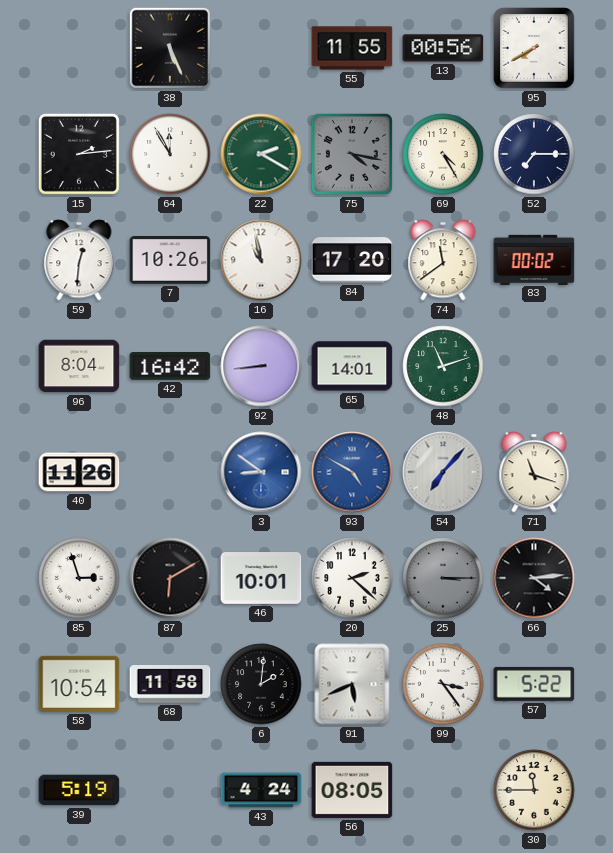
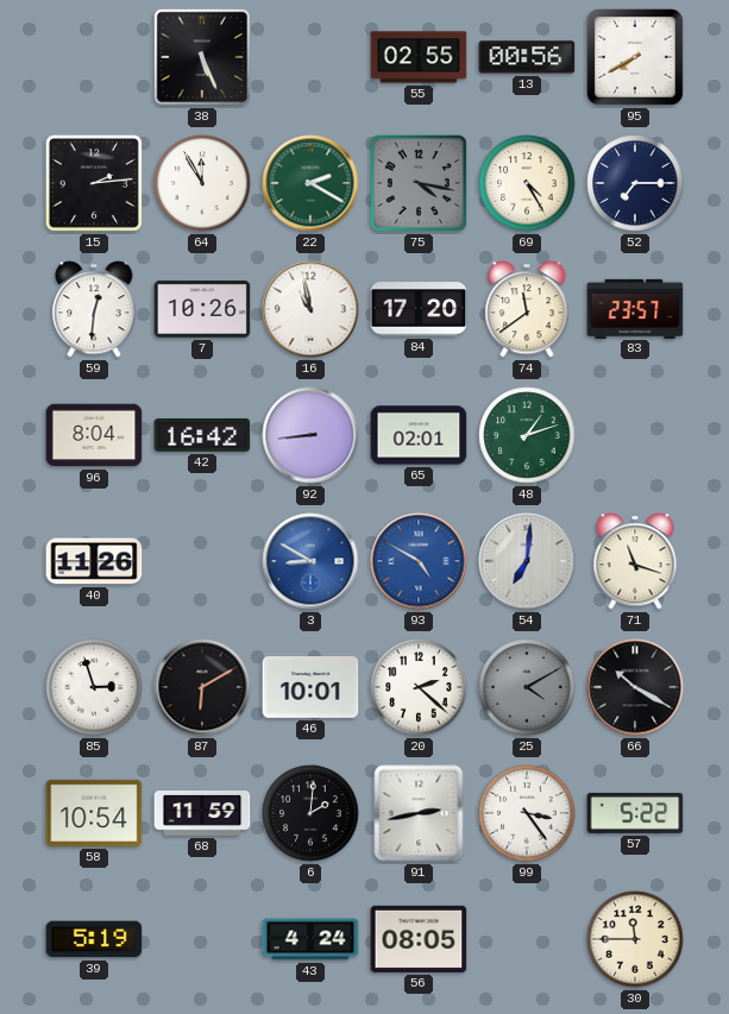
55: 11:55 -> 02:55 (419, 57)
83: 00:02 -> 23:57 (635, 308)
65: 14:01 -> 02:01 (419, 435)
48: 11:12 -> 1:12 (527, 435)
3: 8:51 -> 8:50 (310, 561)
54: 7:07 -> 7:01 (527, 561)
25: 3:15 -> 4:10 (527, 687)
66: 4:14 -> 10:20 (635, 687)
68: 11:58 -> 11:59 (202, 813)
91: 5:41 -> 2:43 (419, 813)
